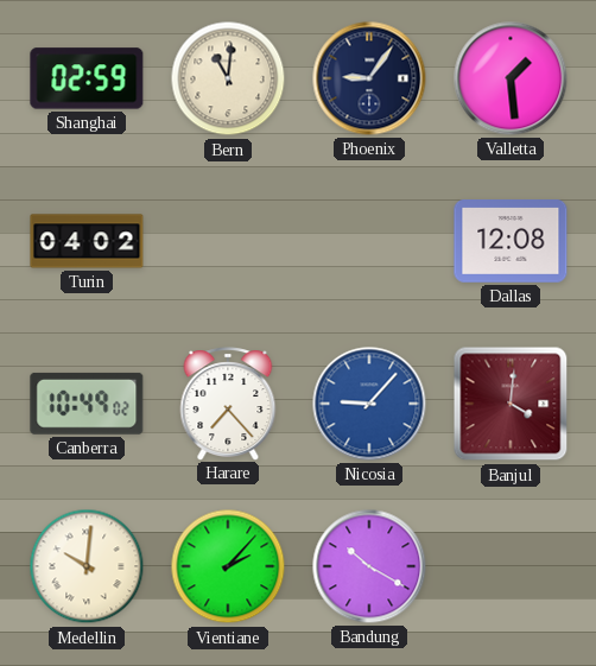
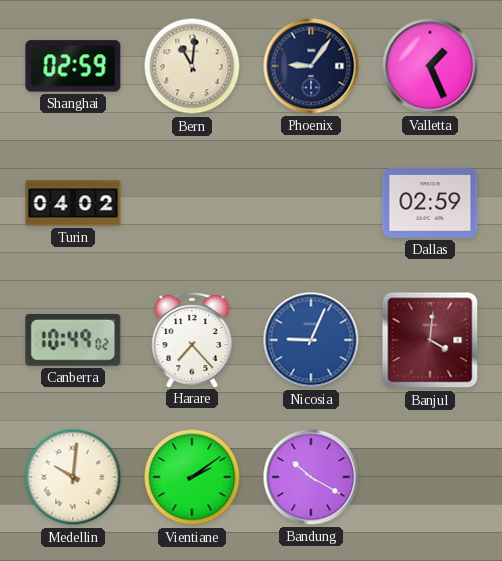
Valletta: 1:29 -> 1:26 (430, 66)
Dallas: 12:08 -> 02:59 (430, 204)
Nicosia: 9:07 -> 9:04 (311, 340)
Vientiane: 2:07 -> 2:09 (192, 477)
